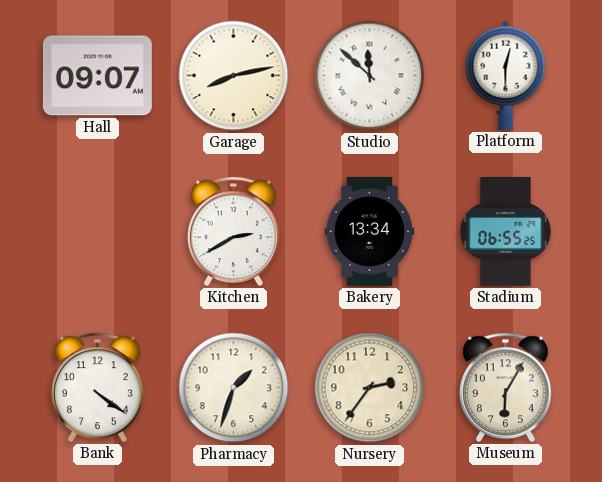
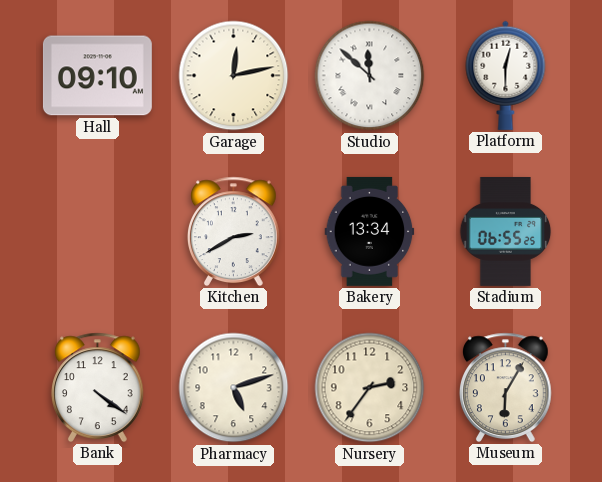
Hall: 09:07 -> 09:10 (97, 76)
Garage: 8:13 -> 12:13 (234, 76)
Pharmacy: 1:33 -> 5:12 (234, 388)
